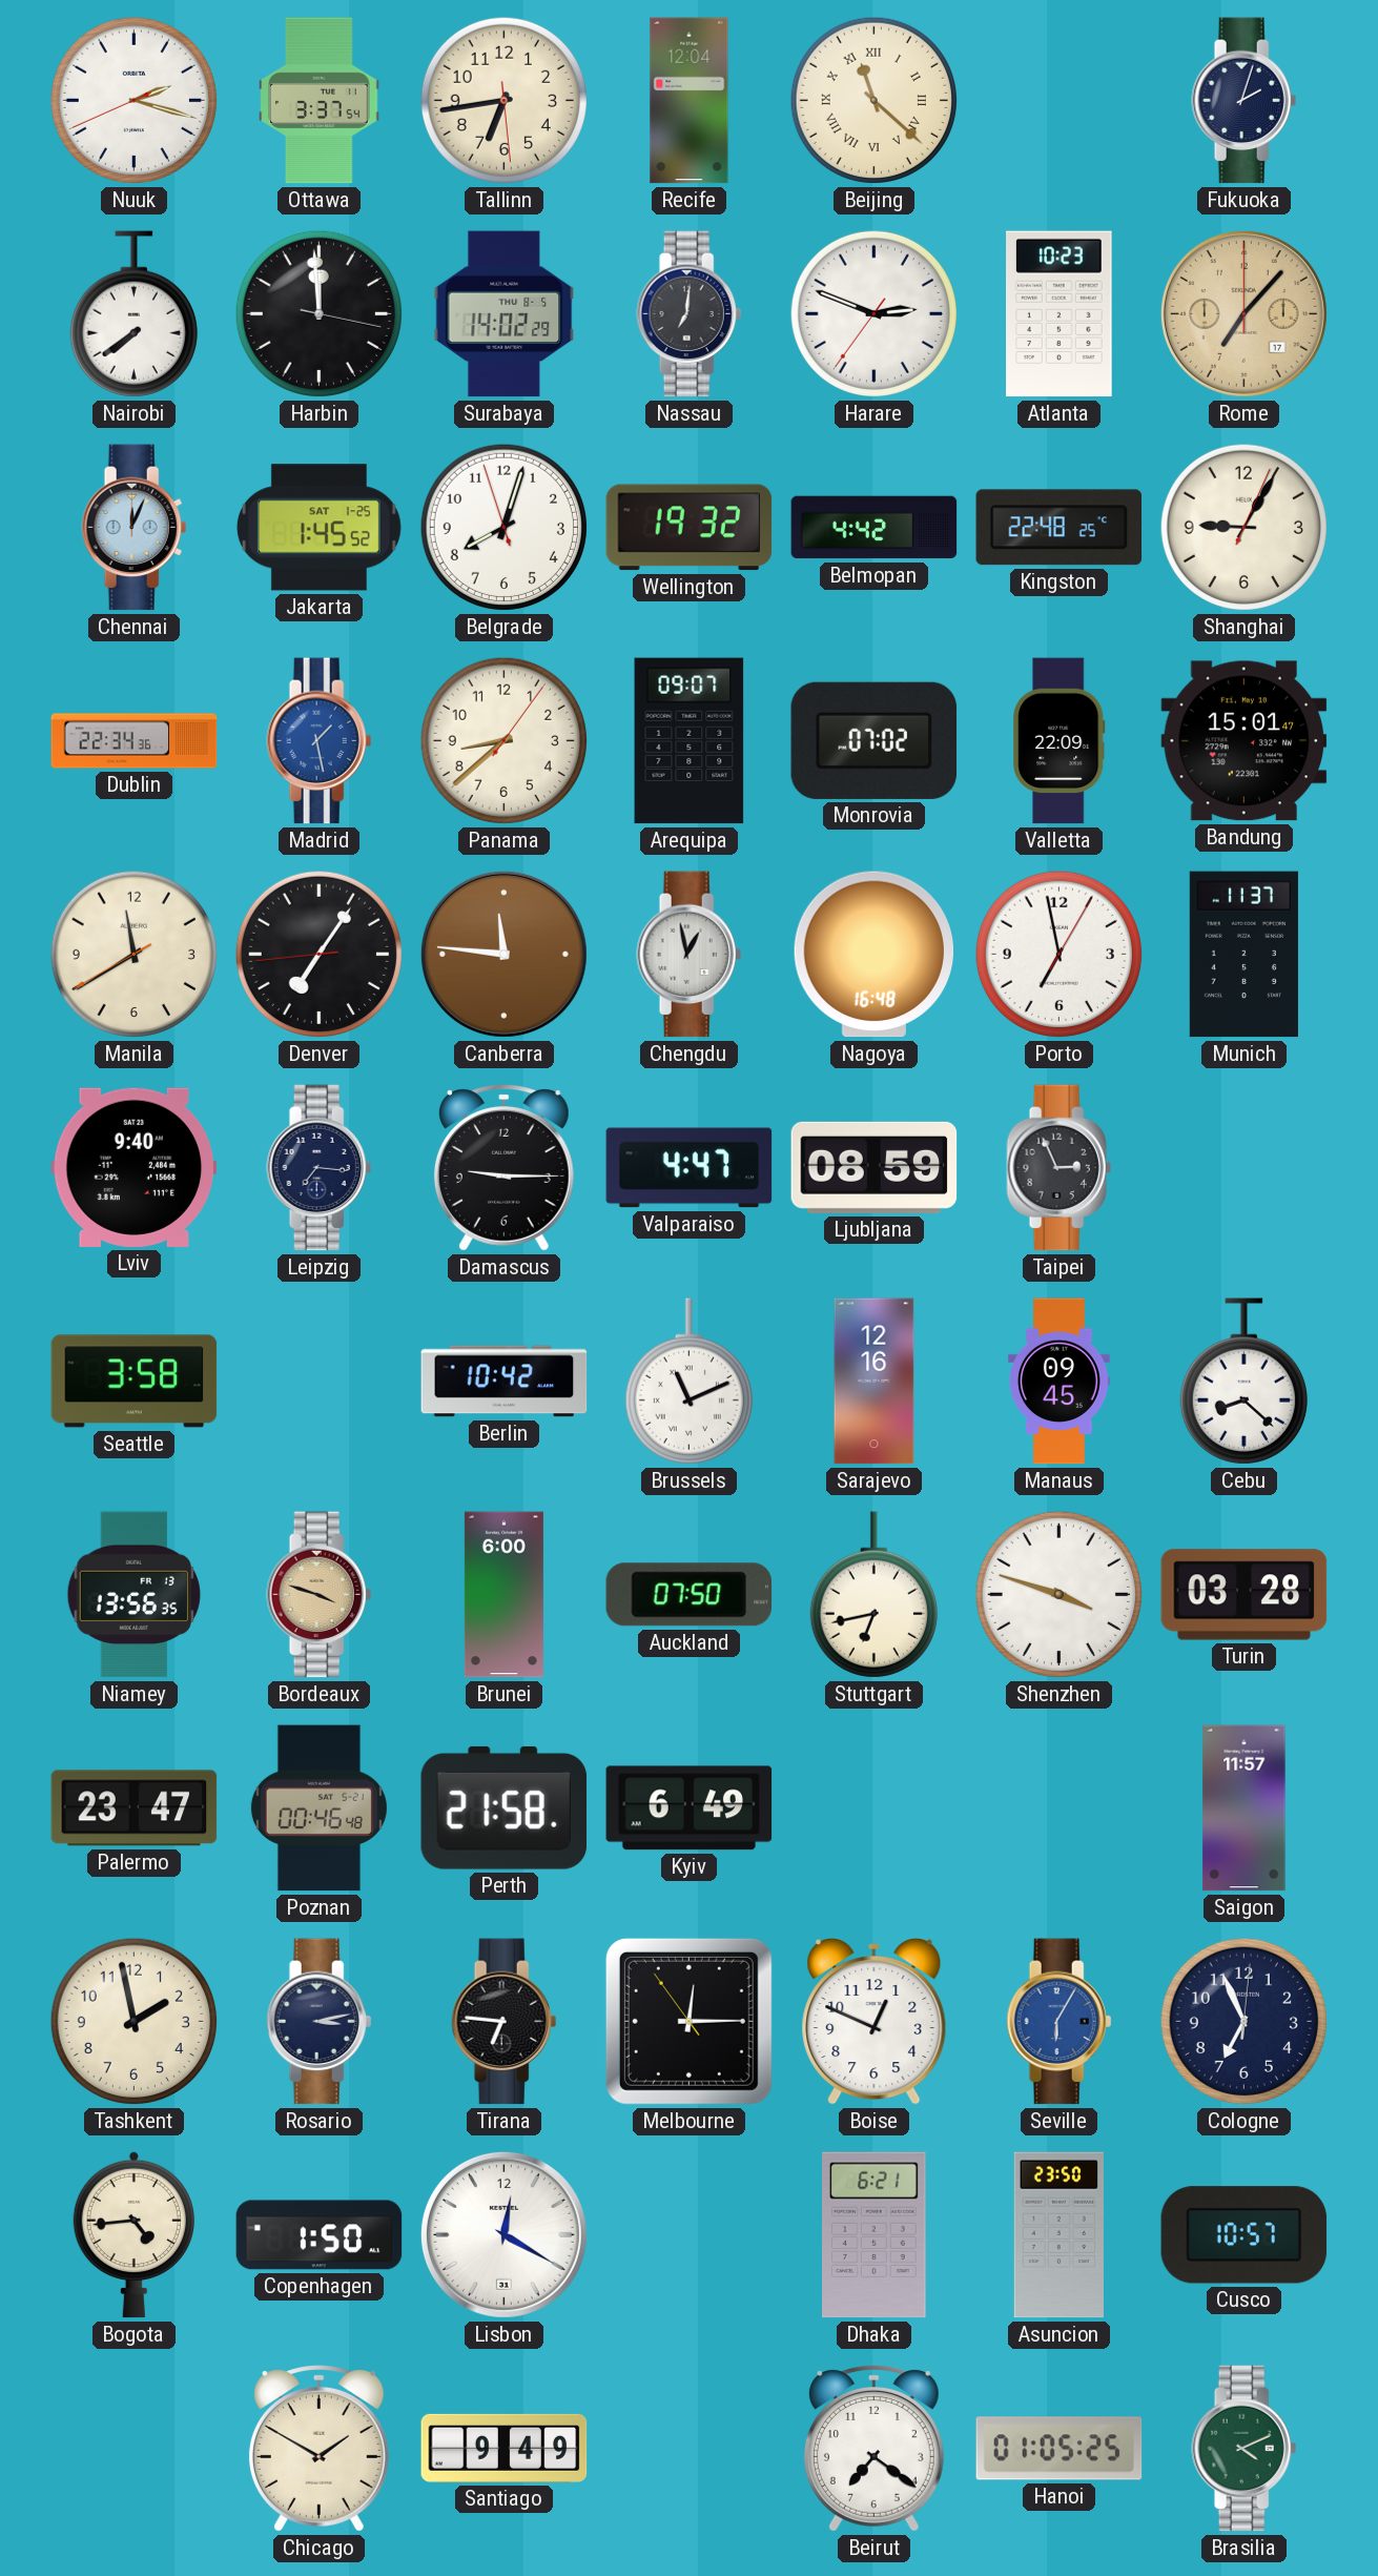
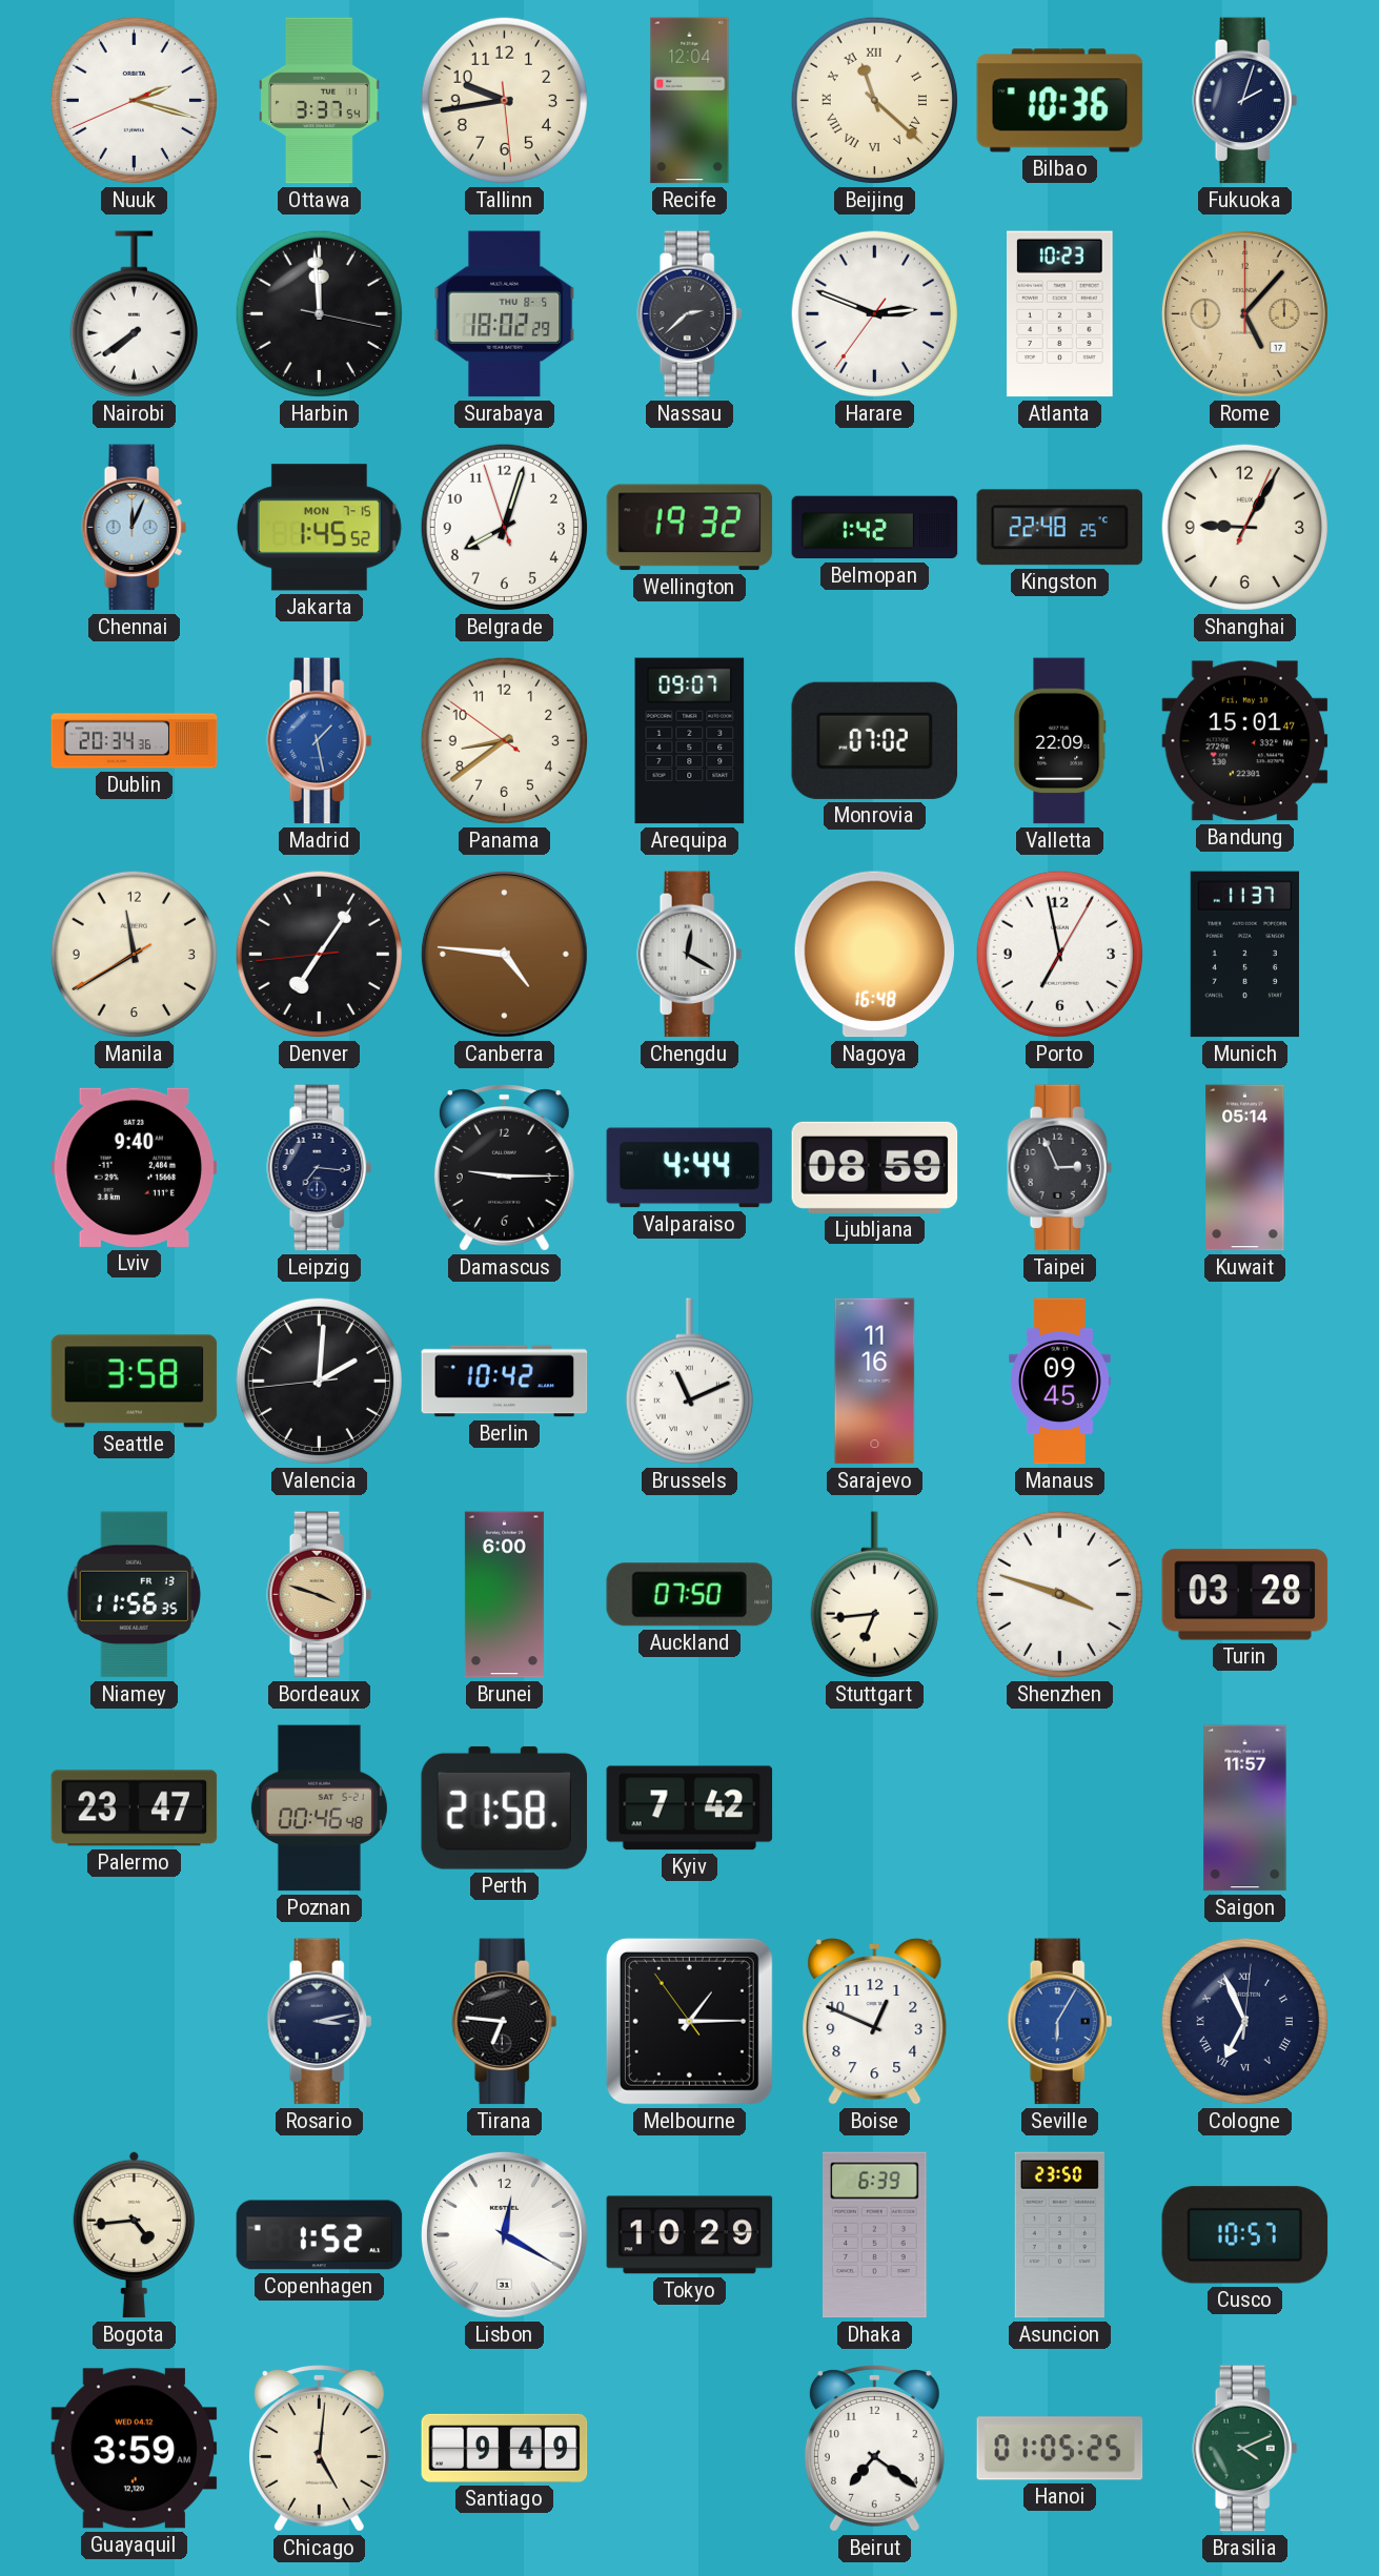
Tallinn: 6:43 -> 9:43 (504, 100)
Bilbao: none -> 10:36 (1060, 101)
Surabaya: 14:02 -> 18:02 (505, 314)
Nassau: 7:01 -> 2:38 (690, 314)
Rome: 7:07 -> 5:07 (1244, 313)
Jakarta date: SAT 1-25 -> MON 7-15 (319, 528)
Belmopan: 4:42 -> 1:42 (875, 528)
Dublin: 22:34 -> 20:34 (135, 741)
Panama: 8:38:06 -> 8:38:51 (504, 740)
Canberra: 11:46 -> 4:46 (504, 954)
Chengdu: 12:58 -> 12:20 (690, 955)
Valparaiso: 4:47 -> 4:44 (690, 1168)
Kuwait: none -> 05:14 (1245, 1168)
Valencia: none -> 2:00 (319, 1381)
Sarajevo: 12:16 -> 11:16 (875, 1382)
Cebu: 8:22 -> none (1243, 1382)
Niamey: 13:56 -> 11:56 (134, 1595)
Stuttgart: 6:43 -> 6:44 (874, 1595)
Kyiv: 6:49 -> 7:42 (690, 1808)
Tashkent: 1:58 -> none (133, 2021)
Melbourne: 12:14 -> 1:14 (689, 2021)
Cologne numerals: Arabic -> Roman (1244, 2021)
Copenhagen: 1:50 -> 1:52 (320, 2235)
Tokyo: none -> 10:29 (690, 2235)
Dhaka: 6:21 -> 6:39 (875, 2235)
Guayaquil: none -> 3:59 (135, 2449)
Chicago: 1:50 -> 5:01 (319, 2449)
